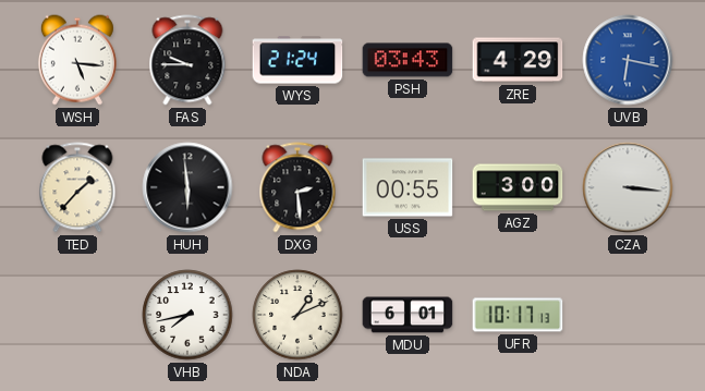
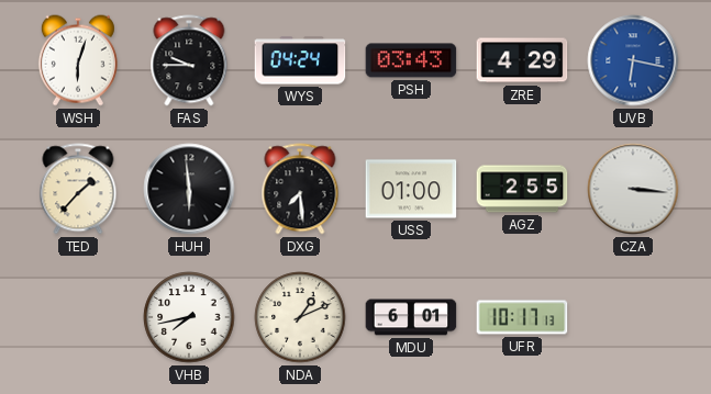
WSH: 5:16 -> 6:03 (78, 60)
WYS: 21:24 -> 04:24 (300, 60)
DXG: 2:29 -> 7:29 (300, 189)
USS: 00:55 -> 01:00 (411, 189)
AGZ: 3:00 -> 2:55 (522, 189)
